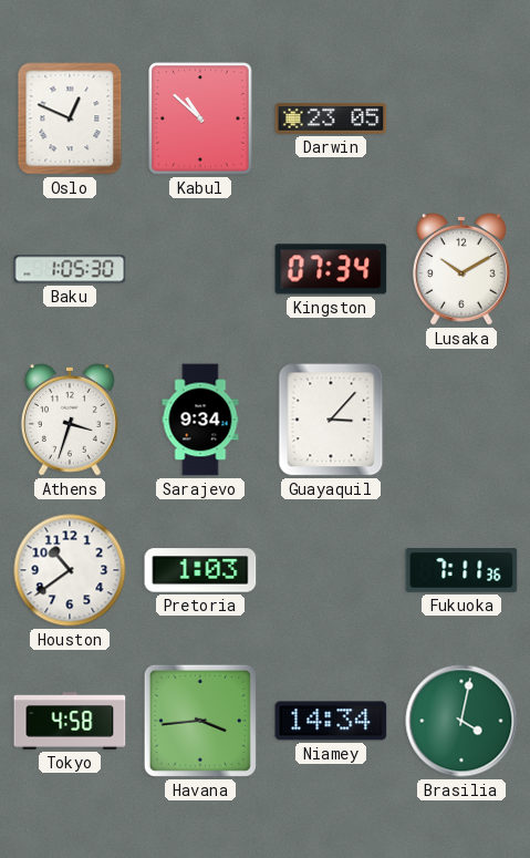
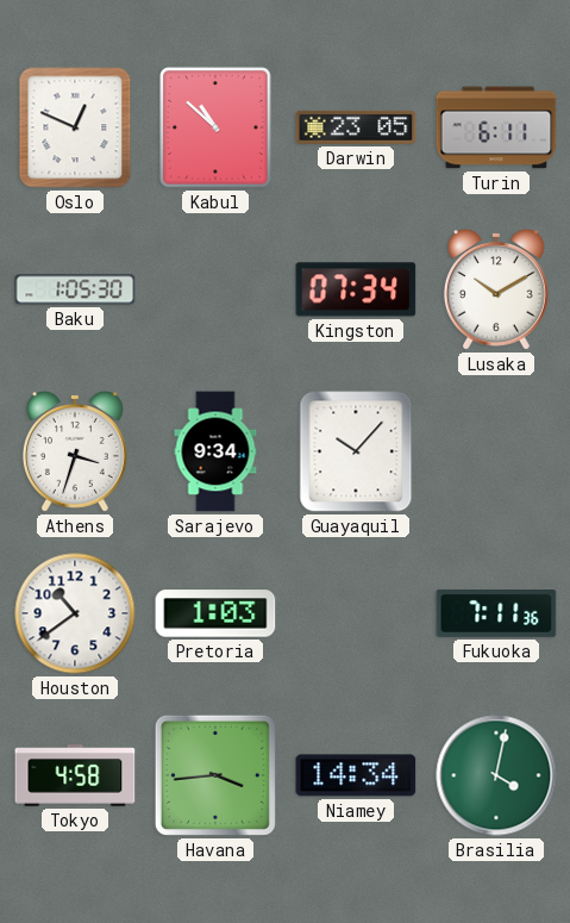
Turin: none -> 6:11 (496, 127)
Guayaquil: 3:07 -> 10:07 (356, 451)
